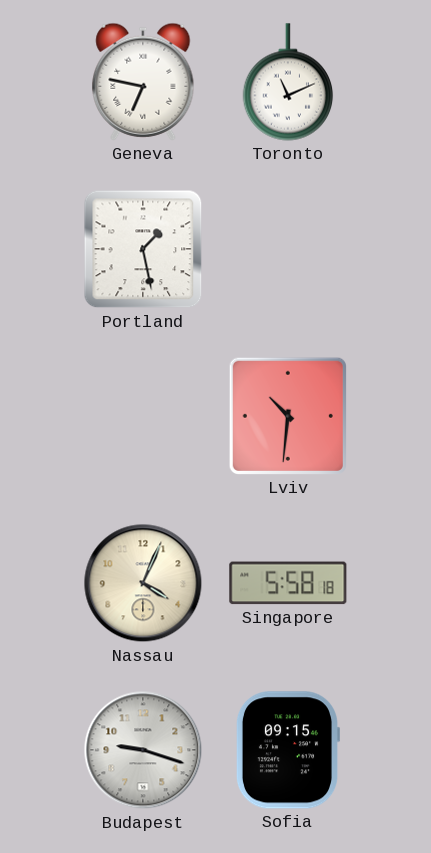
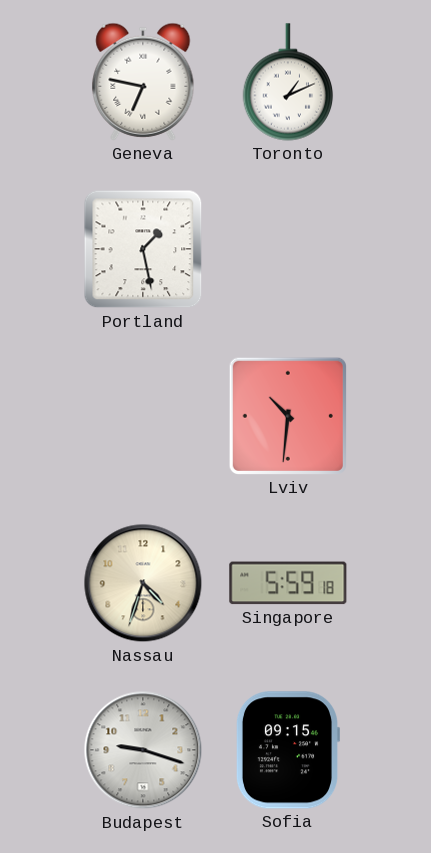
Toronto: 11:11 -> 1:11 (288, 82)
Nassau: 4:04 -> 4:33 (143, 583)
Singapore: 5:58 -> 5:59 (288, 583)
